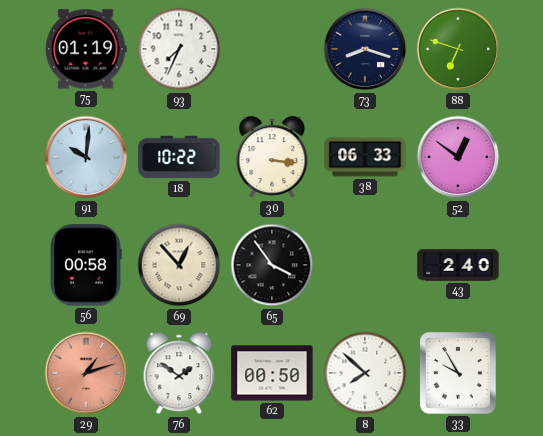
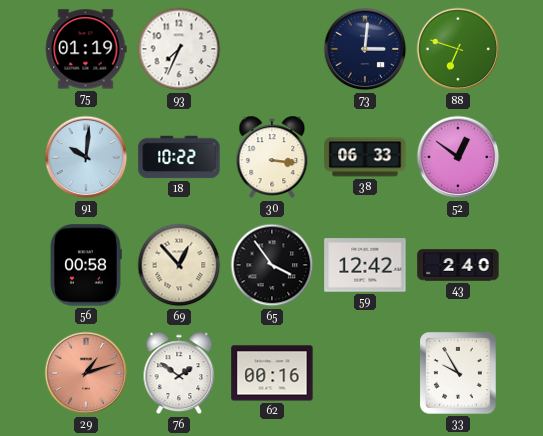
73: 8:18 -> 3:01 (365, 49)
59: none -> 12:42 (365, 265)
62: 00:50 -> 00:16 (272, 373)
8: 7:52 -> none (365, 373)
